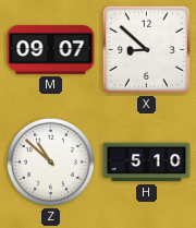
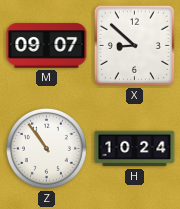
Z: 10:52 -> 10:54 (46, 148)
H: 5:10 -> 10:24 (135, 149)
